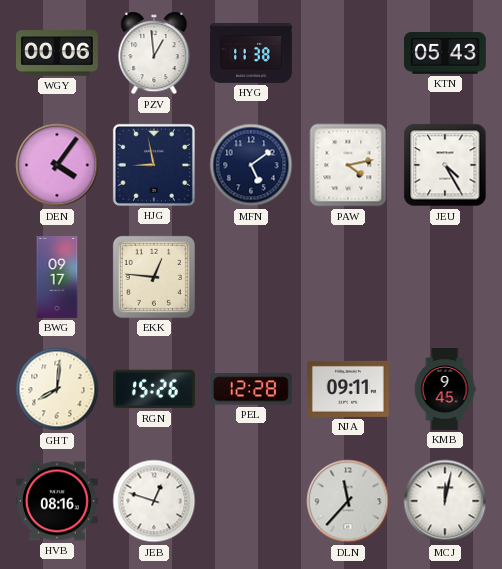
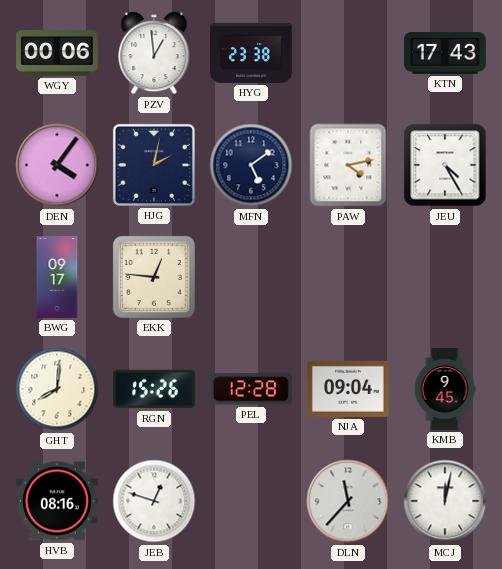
HYG: 11:38 -> 23:38 (252, 54)
KTN: 05:43 -> 17:43 (445, 53)
HJG: 8:58 -> 2:02 (154, 165)
NJA: 09:11 -> 09:04 (348, 389)
